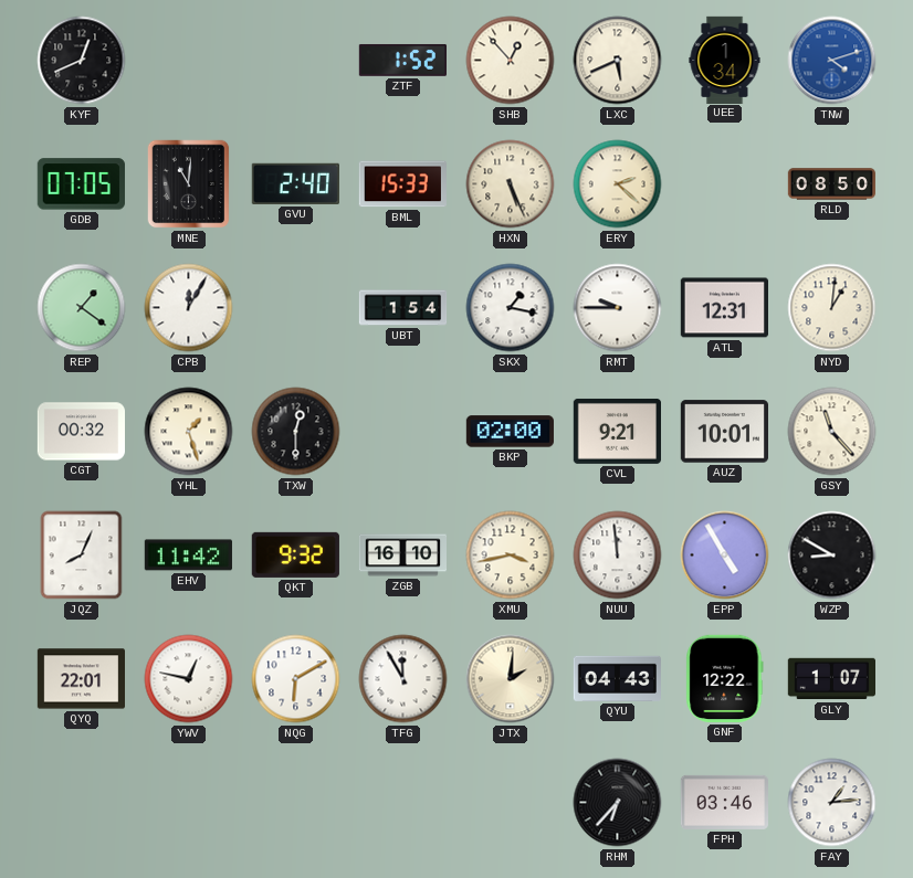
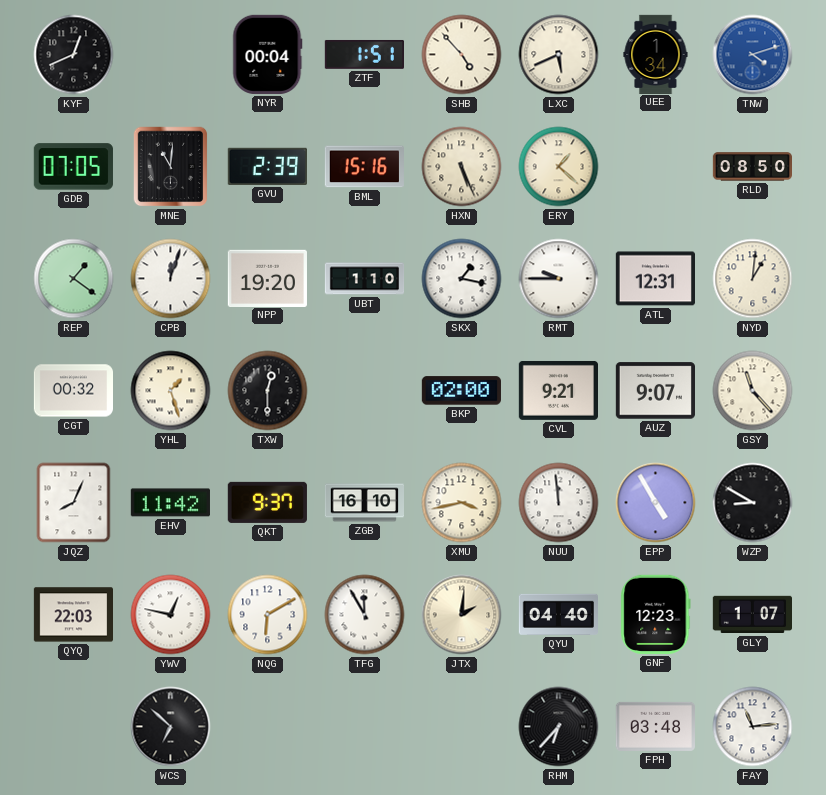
NYR: none -> 00:04 (268, 54)
ZTF: 1:52 -> 1:51 (364, 54)
SHB: 12:53 -> 4:53 (462, 55)
GVU: 2:40 -> 2:39 (267, 166)
BML: 15:33 -> 15:16 (364, 167)
ERY: 2:22 -> 1:22 (559, 167)
CPB: 12:05 -> 12:03 (171, 279)
NPP: none -> 19:20 (267, 278)
UBT: 1:54 -> 1:10 (365, 279)
AUZ: 10:01 -> 9:07 (655, 391)
QKT: 9:32 -> 9:37 (267, 502)
QYQ: 22:01 -> 22:03 (73, 615)
QYU: 04:43 -> 04:40 (558, 614)
GNF: 12:22 -> 12:23 (656, 614)
WCS: none -> 6:52 (171, 727)
FPH: 03:46 -> 03:48 (655, 726)
FAY: 1:14 -> 11:14 (753, 727)
